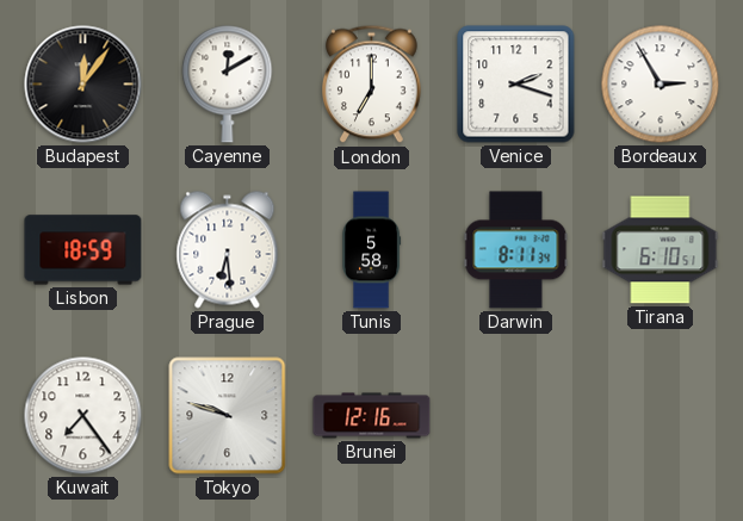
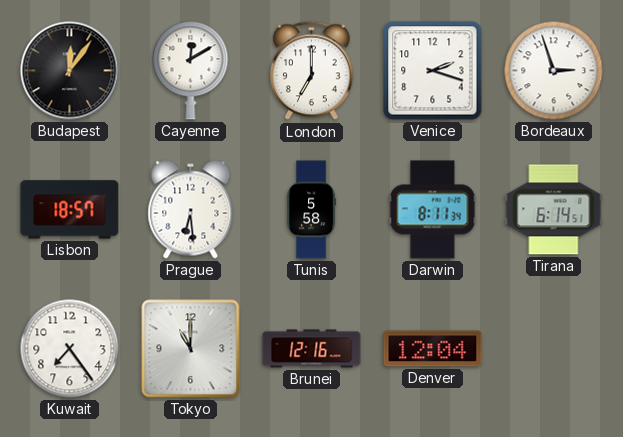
Bordeaux: 2:55 -> 2:57 (554, 71)
Lisbon: 18:59 -> 18:57 (70, 210)
Tirana: 6:10 -> 6:14 (554, 210)
Tokyo: 9:48 -> 11:00 (191, 349)
Denver: none -> 12:04 (433, 349)
